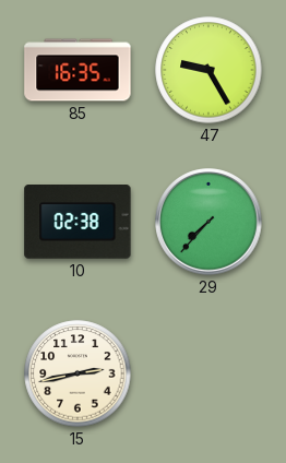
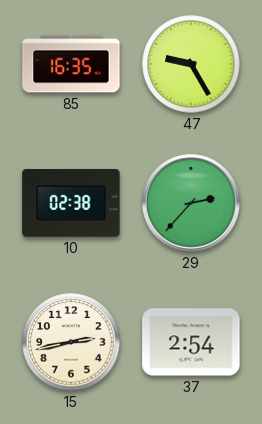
29: 7:37 -> 2:37 (191, 203)
37: none -> 2:54 (191, 342)
